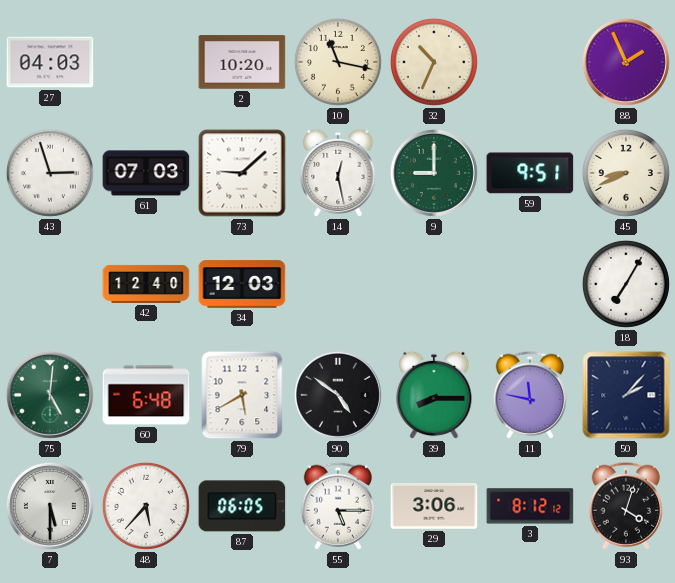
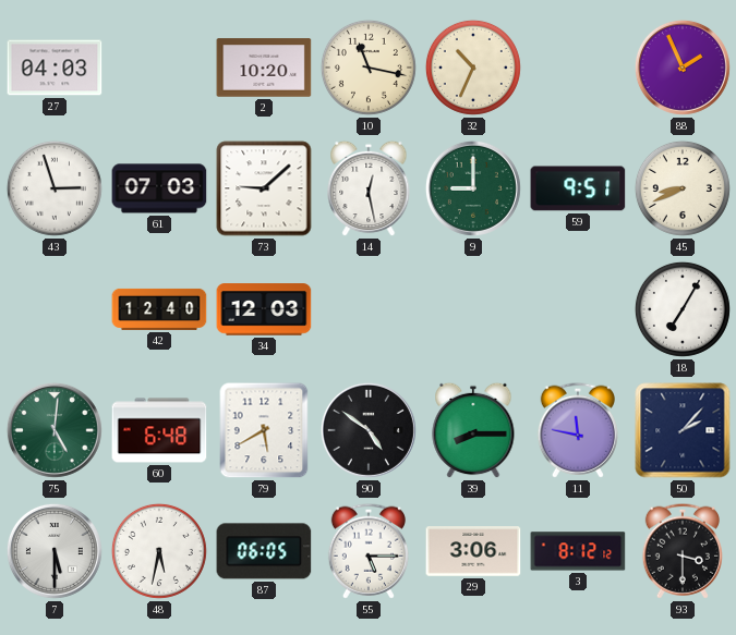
48: 5:37 -> 5:32 (159, 551)
93: 4:03 -> 3:30 (681, 551)
